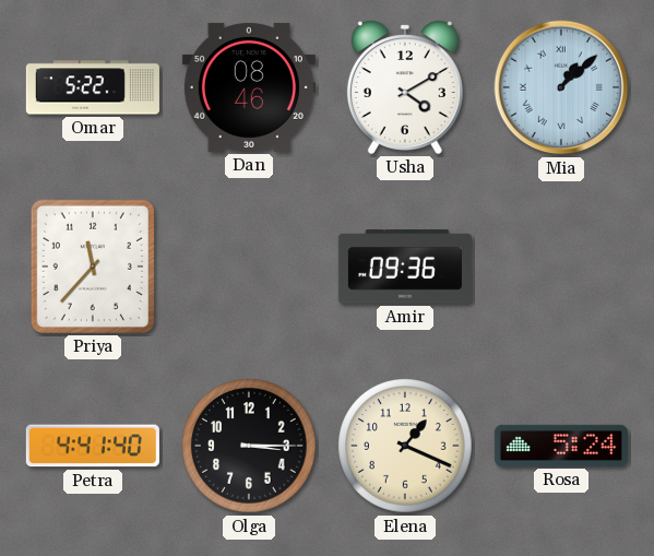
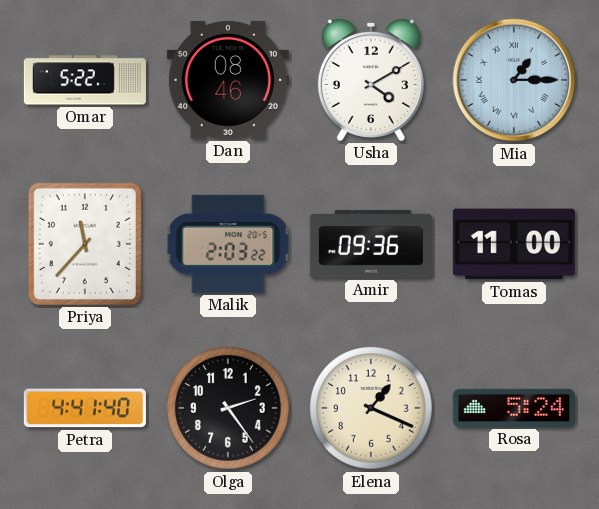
Mia: 1:08 -> 1:15 (514, 80)
Malik: none -> 2:03 (228, 244)
Tomas: none -> 11:00 (514, 244)
Olga: 3:15 -> 2:24 (228, 408)
